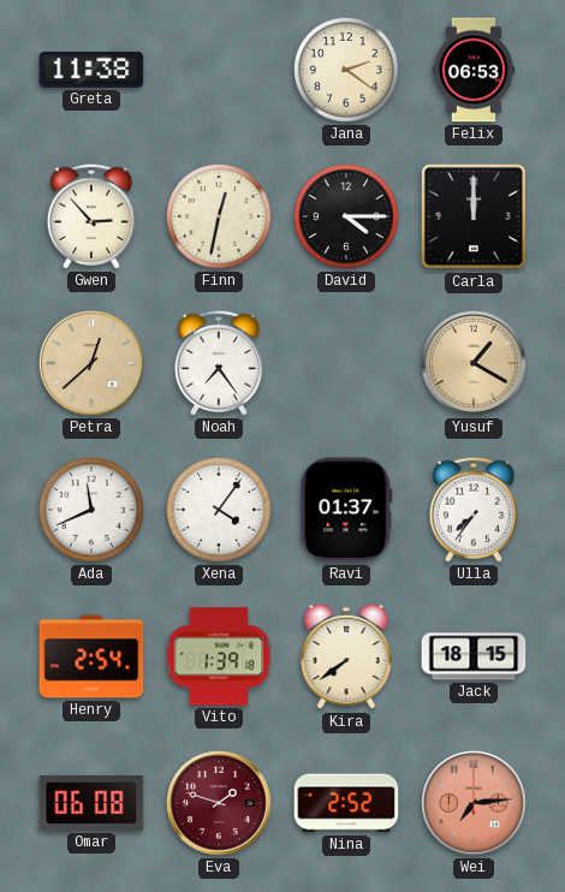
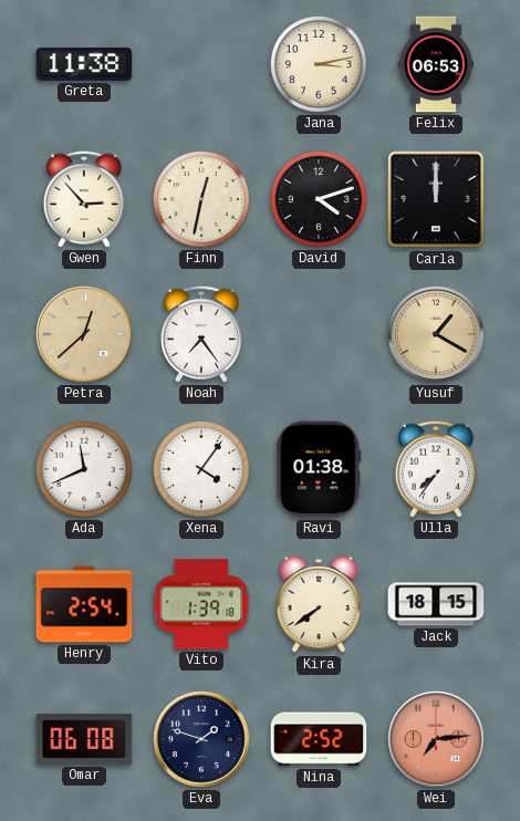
Jana: 2:21 -> 3:13 (319, 64)
David: 4:15 -> 4:12 (319, 199)
Ravi: 01:37 -> 01:38 (319, 469)
Eva dial: burgundy -> navy (202, 740)
